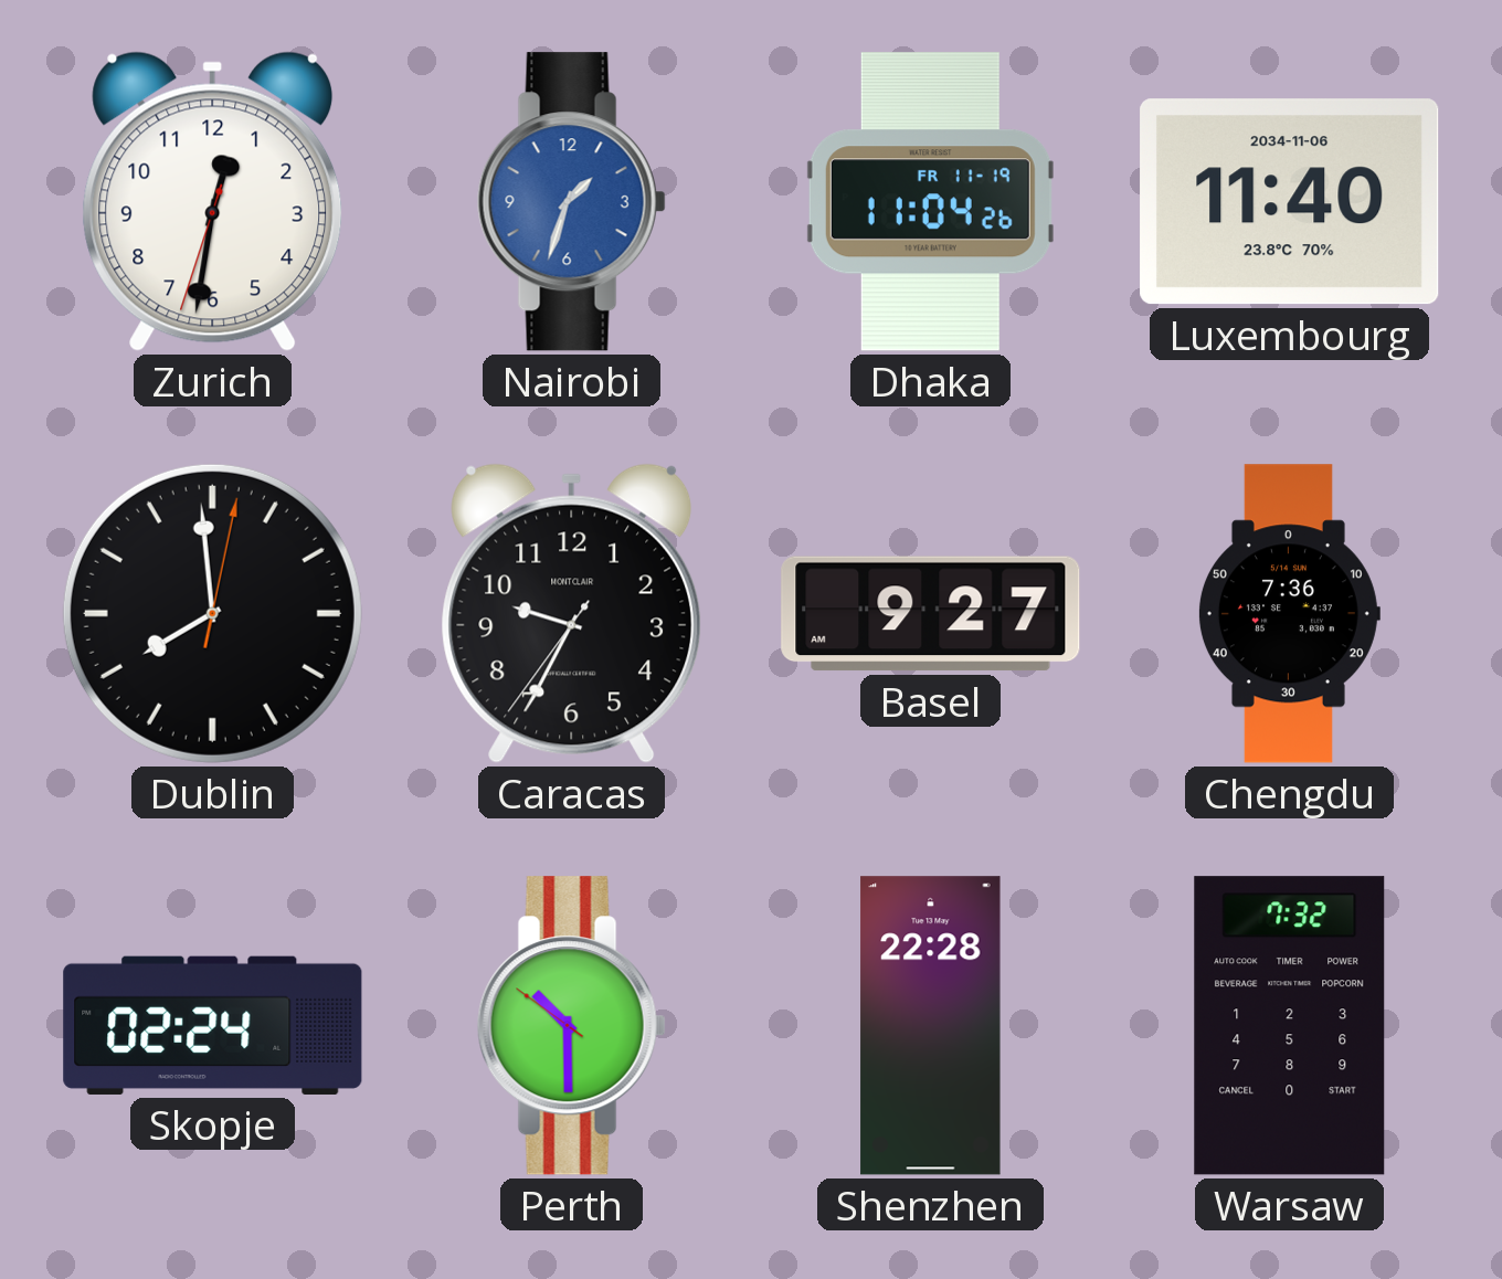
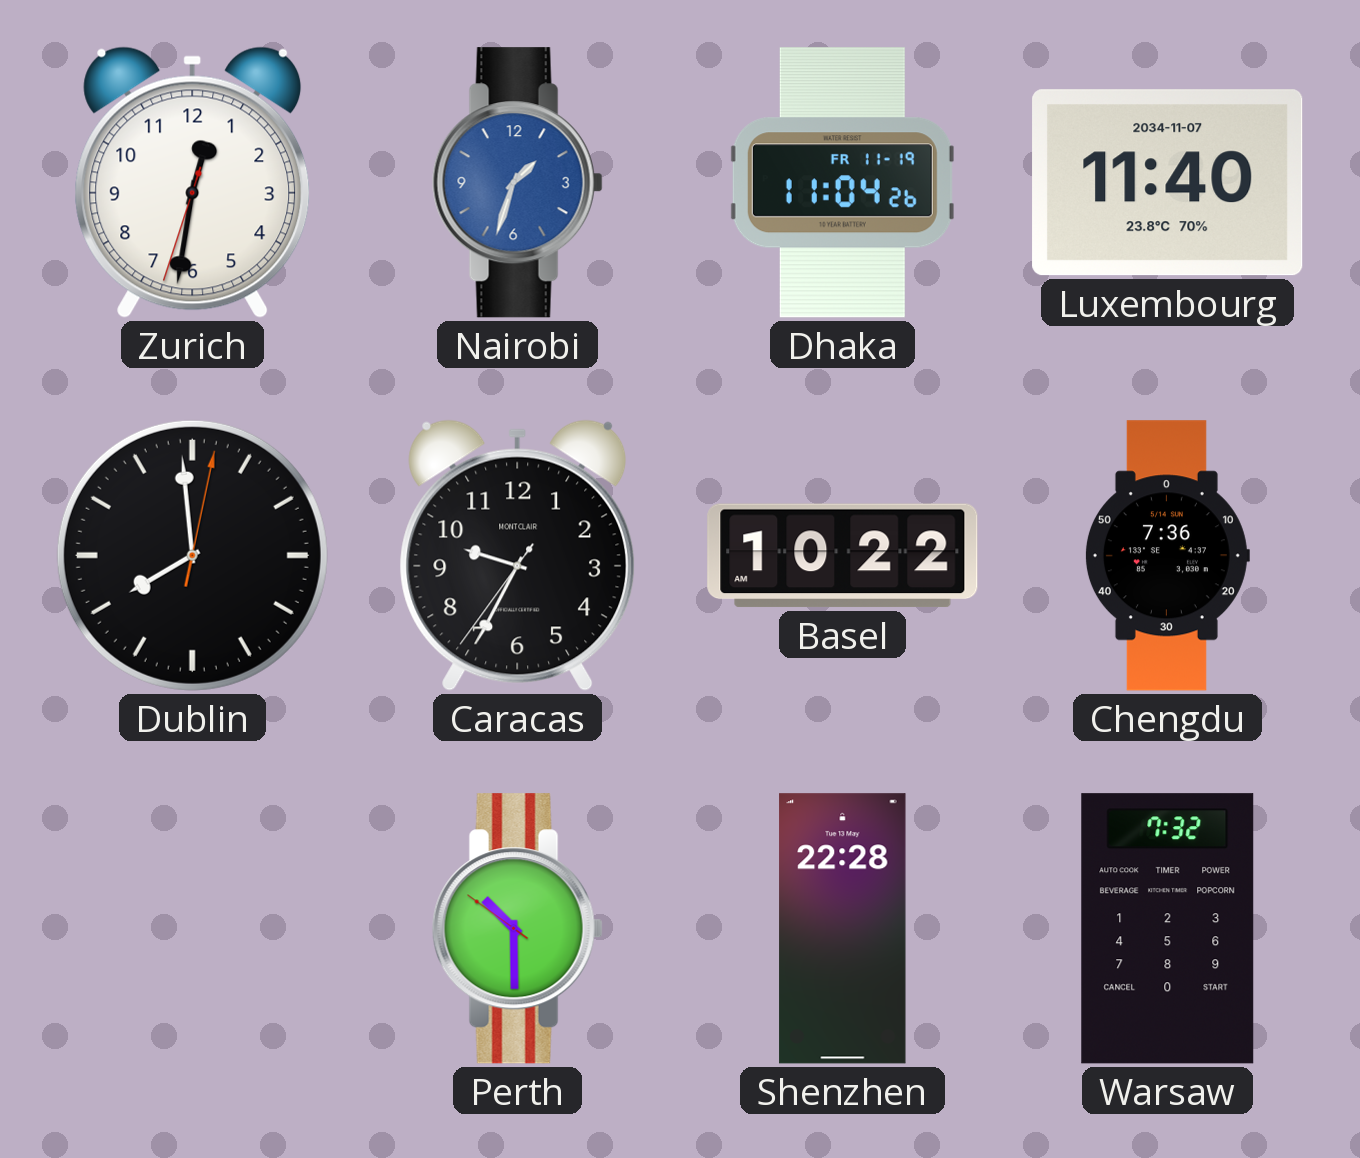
Luxembourg date: 2034-11-06 -> 2034-11-07 (1168, 183)
Basel: 9:27 -> 10:22 (843, 556)
Skopje: 02:24 -> none (213, 1025)
